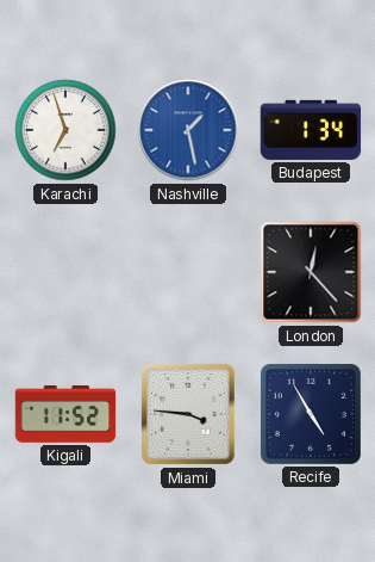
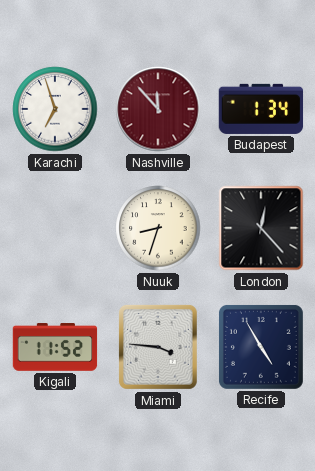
Nashville: 1:28 -> 11:53 (158, 109)
Nashville dial: blue -> burgundy (158, 109)
Nuuk: none -> 8:33 (158, 228)
